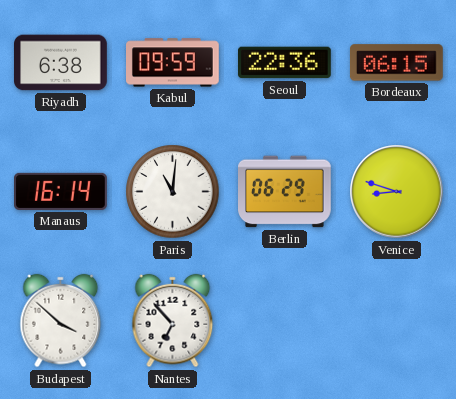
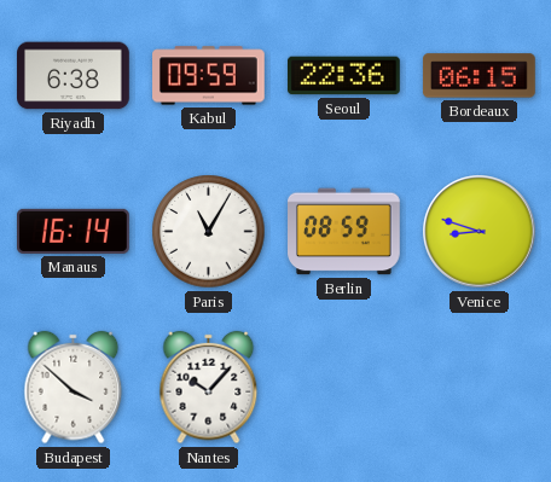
Paris: 11:01 -> 11:05 (209, 232)
Berlin: 06:29 -> 08:59 (344, 232)
Nantes: 6:53 -> 10:07 (209, 388)
